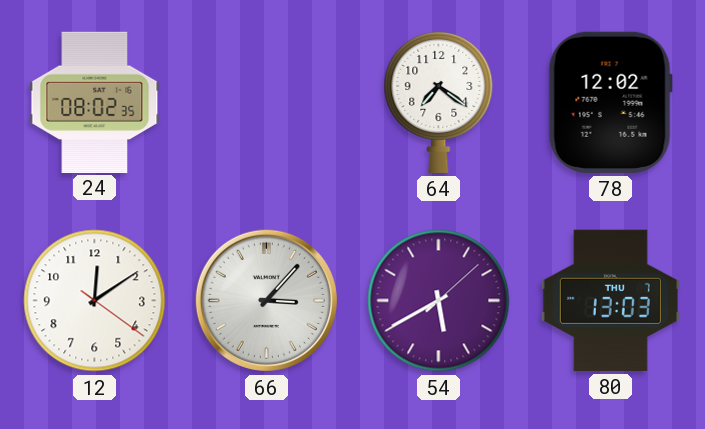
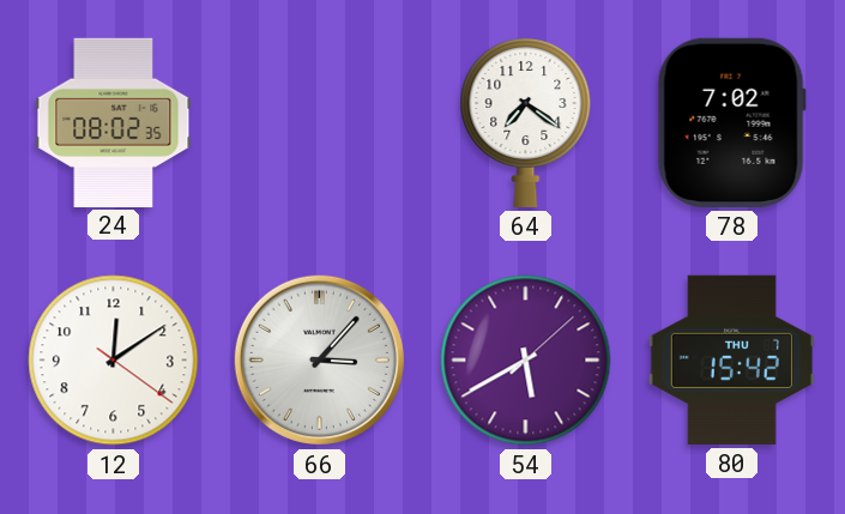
78: 12:02 -> 7:02 (731, 122)
80: 13:03 -> 15:42 (731, 359)
